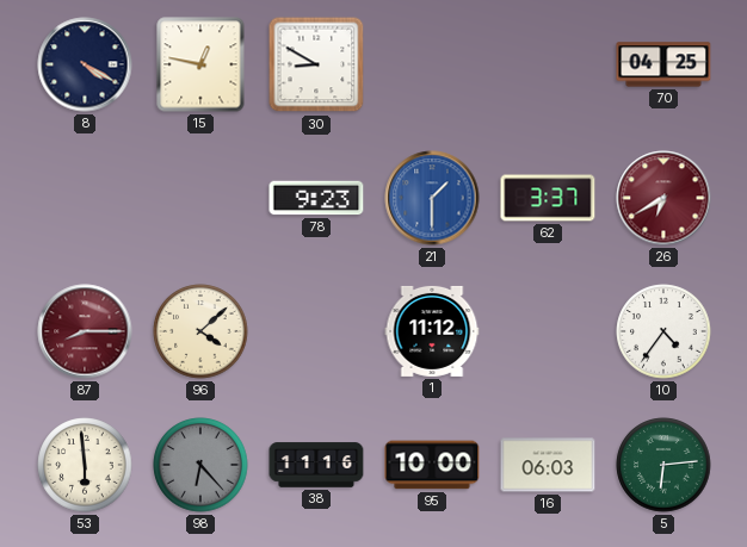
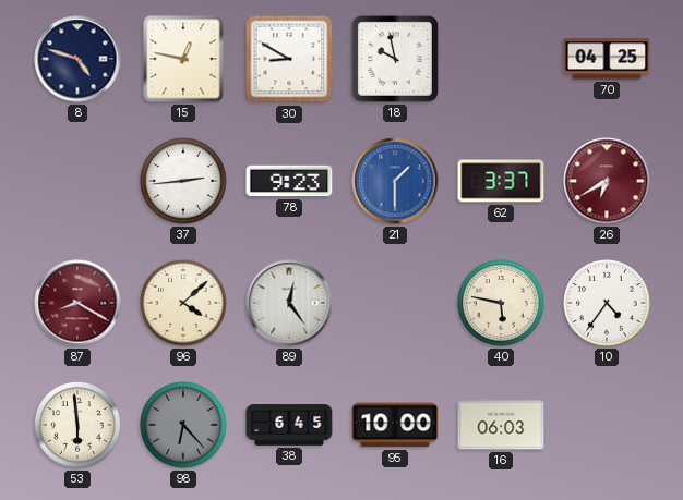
8: 4:20 -> 4:48 (77, 59)
18: none -> 9:58 (395, 59)
37: none -> 2:44 (183, 181)
87: 8:15 -> 8:20 (77, 303)
89: none -> 12:24 (289, 303)
1: 11:12 -> none (432, 331)
40: none -> 5:47 (501, 303)
38: 11:16 -> 6:45 (289, 425)
5: 6:14 -> none (663, 465)
